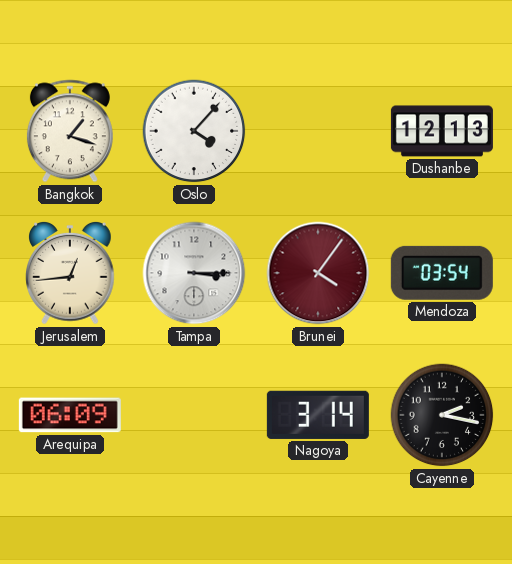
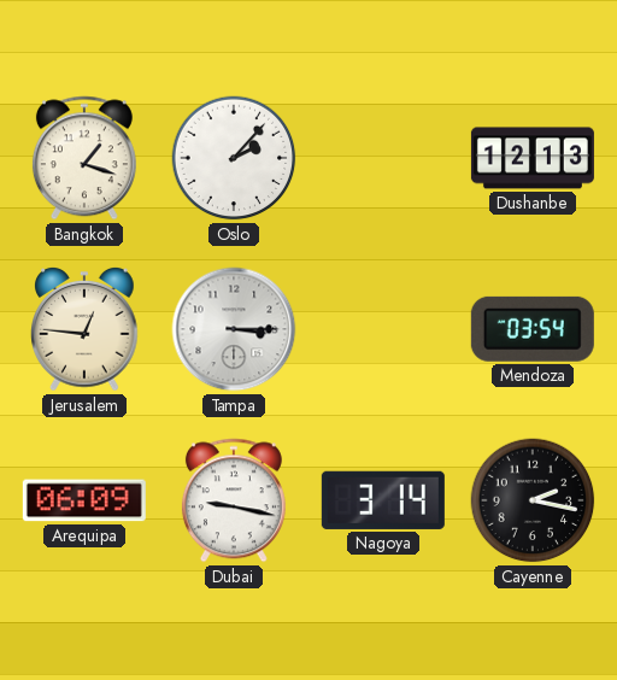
Oslo: 4:07 -> 2:07 (234, 158)
Jerusalem: 12:44 -> 12:46 (84, 329)
Brunei: 4:06 -> none (318, 273)
Dubai: none -> 9:17 (234, 500)
